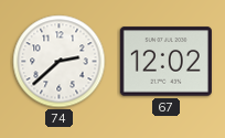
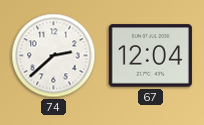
67: 12:02 -> 12:04 (150, 56)
